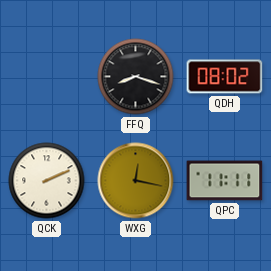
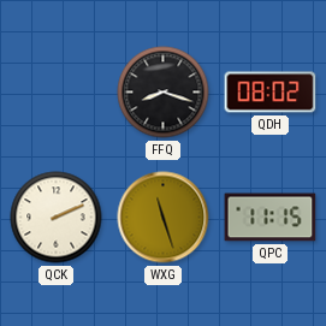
WXG: 12:17 -> 11:27 (164, 218)
QPC: 11:11 -> 11:15 (271, 218)
